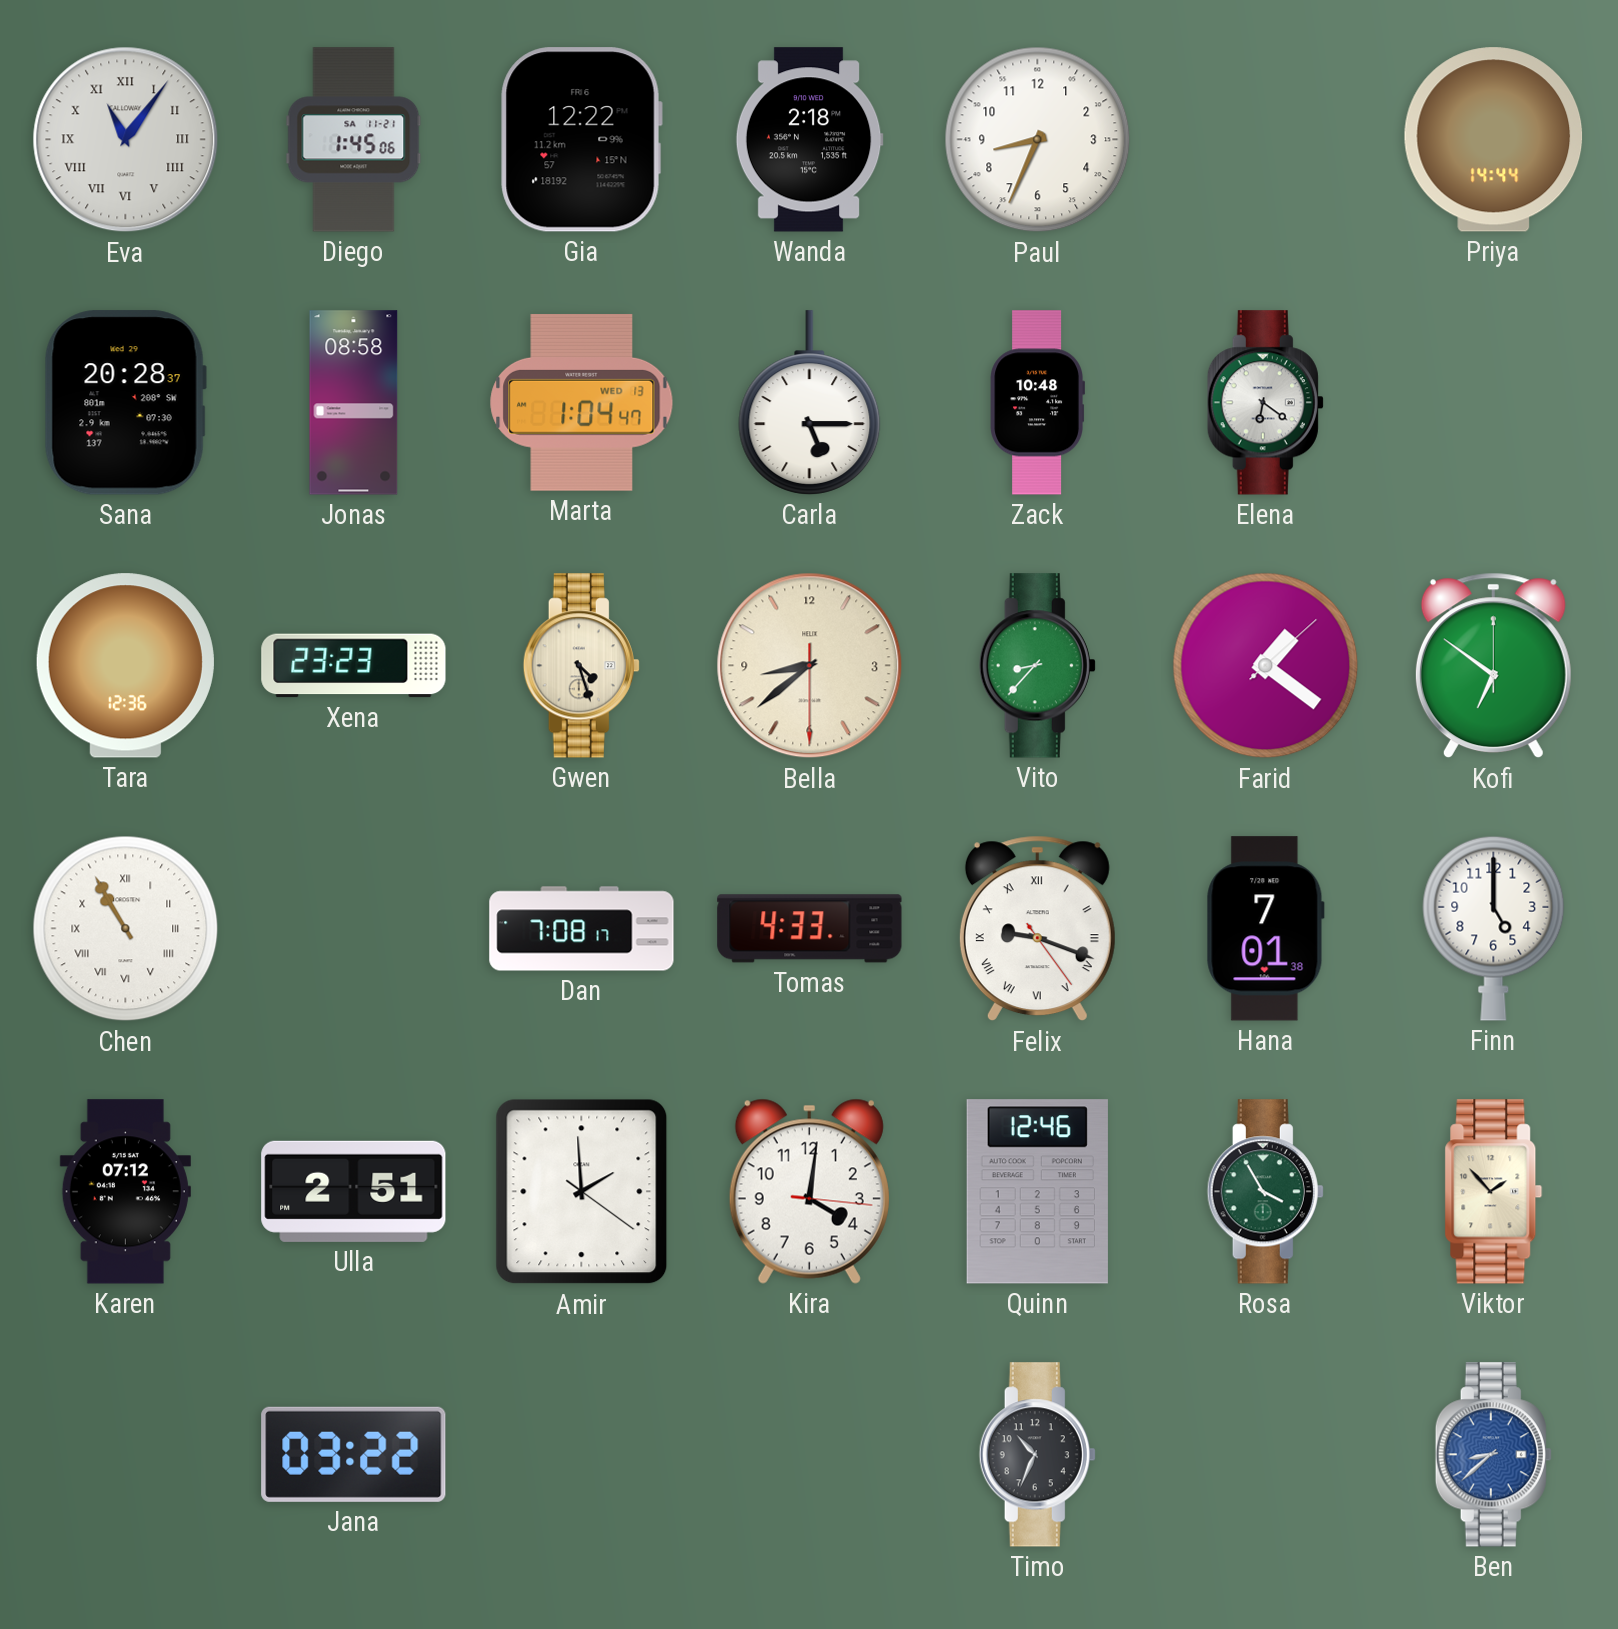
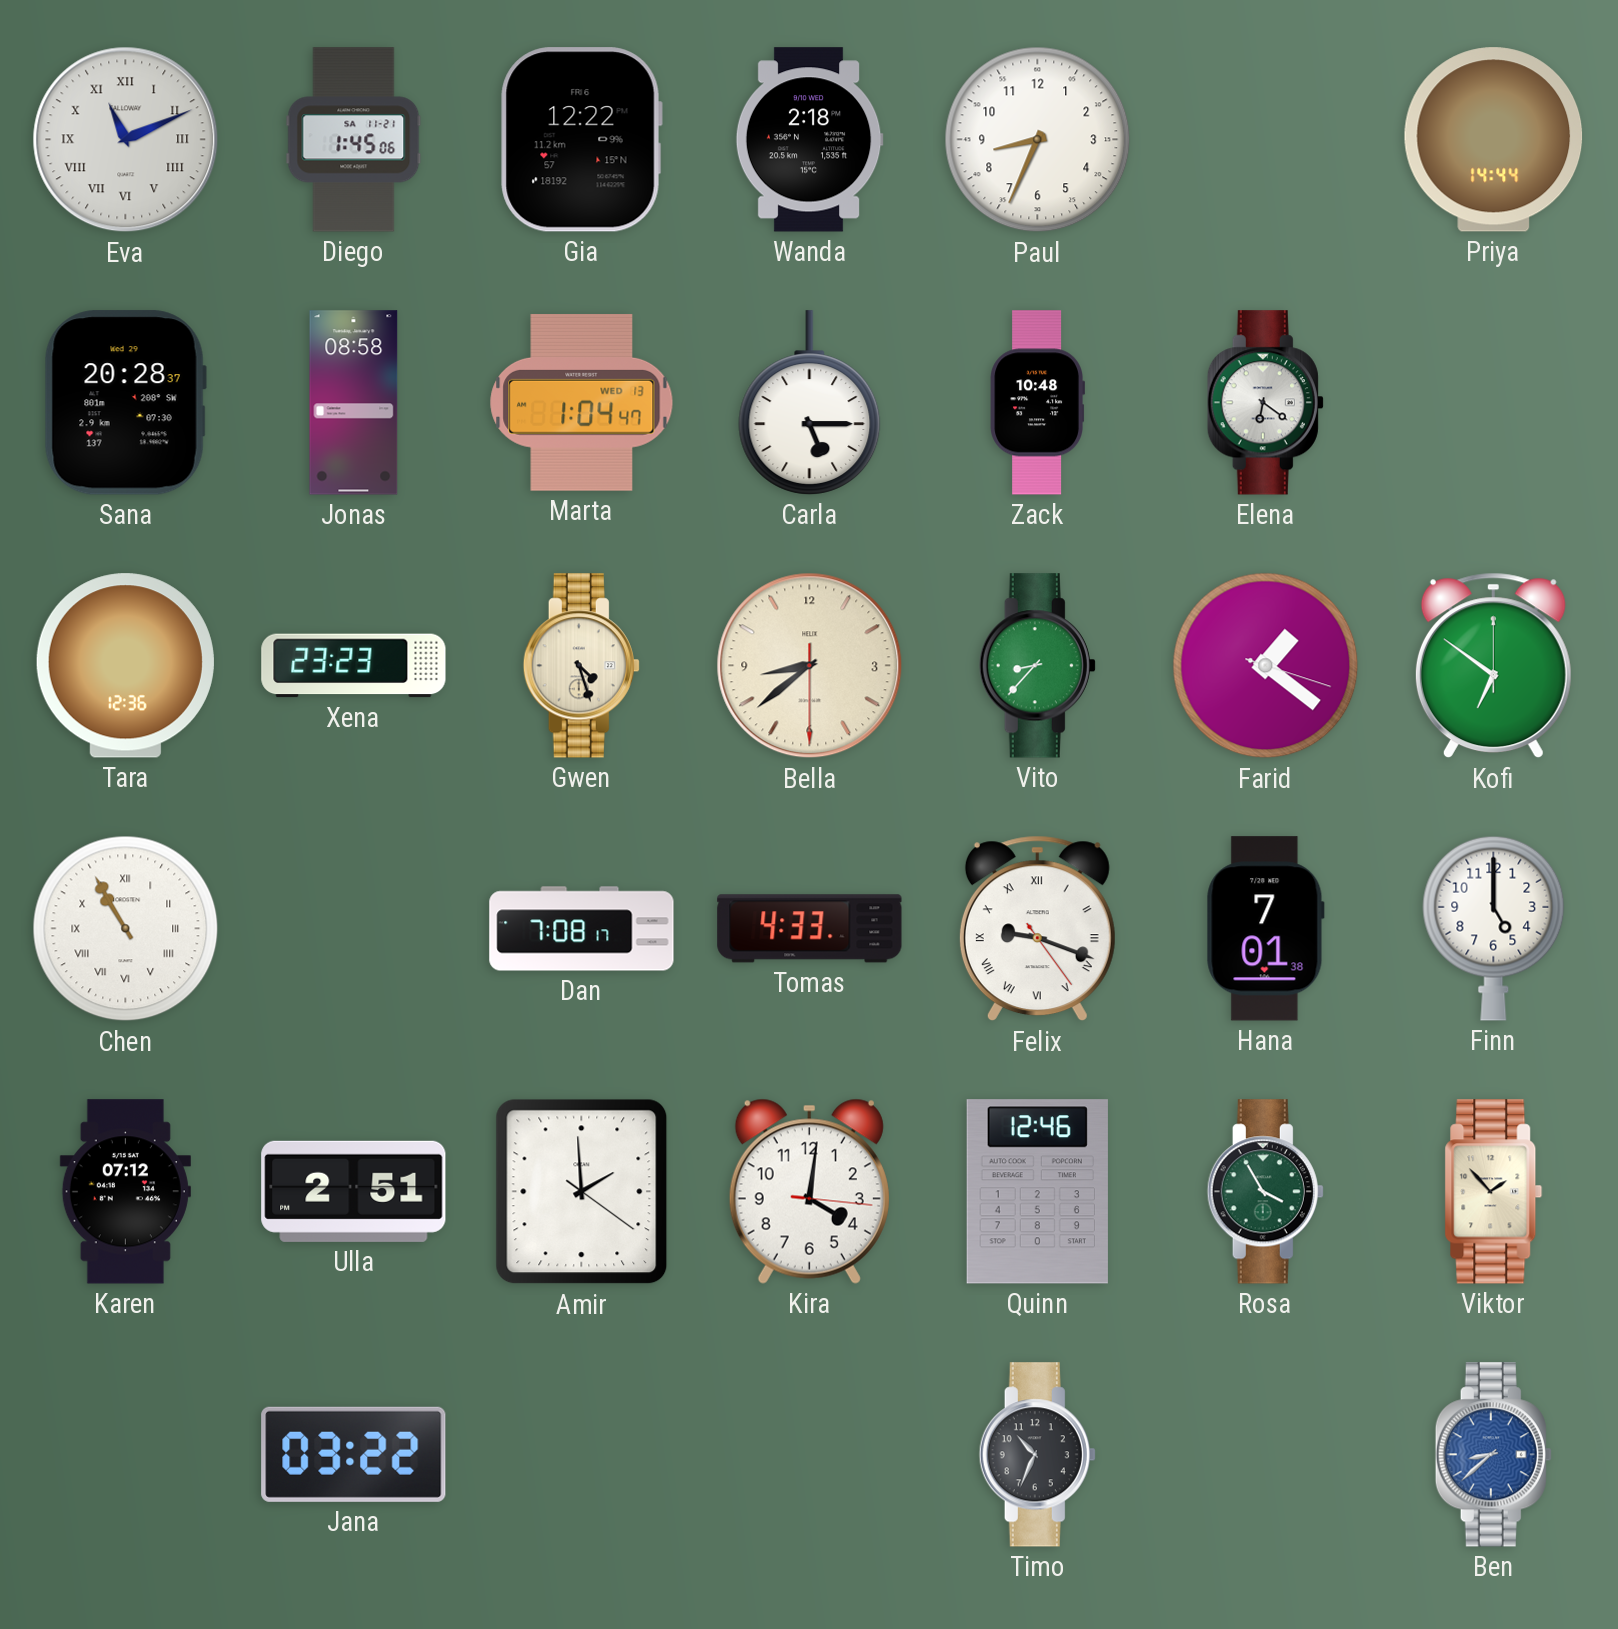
Eva: 11:06 -> 11:11 (126, 140)
Farid: 1:21:08 -> 1:21:18 (1266, 666)
